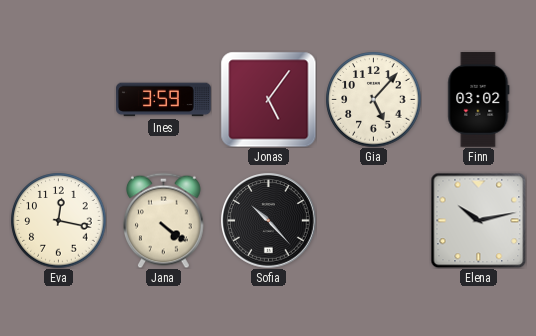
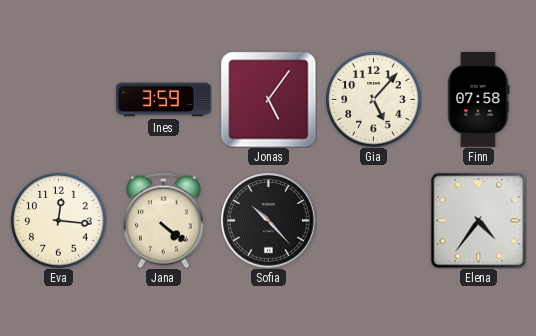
Finn: 03:02 -> 07:58 (479, 100)
Eva: 12:17 -> 12:16 (58, 220)
Elena: 10:13 -> 4:36 (478, 220)
